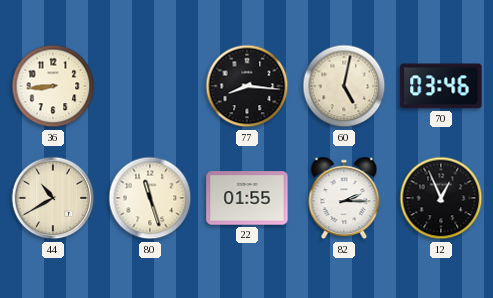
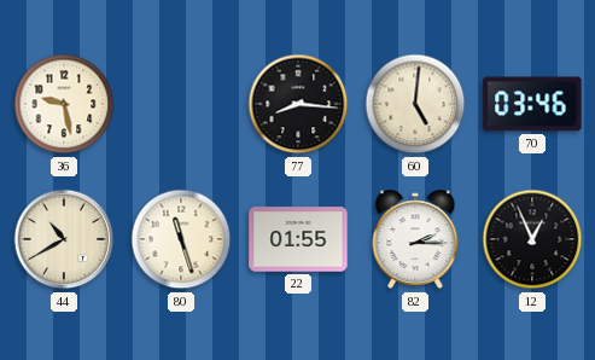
36: 8:44 -> 9:28 (64, 104)
60: 5:02 -> 5:01 (415, 104)
